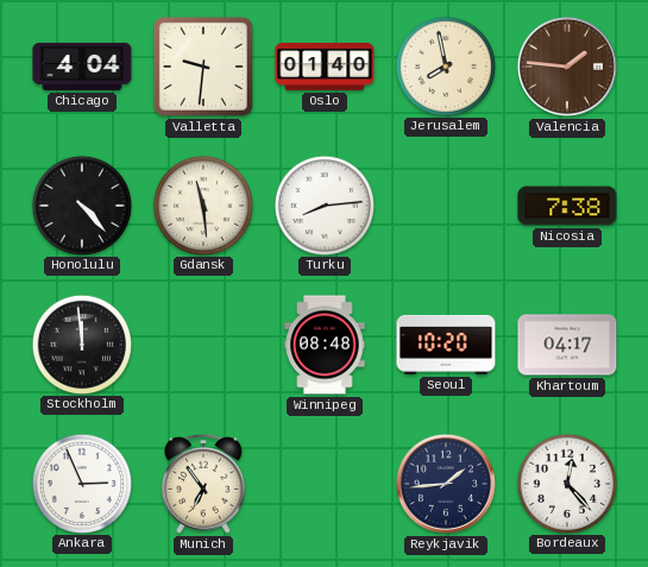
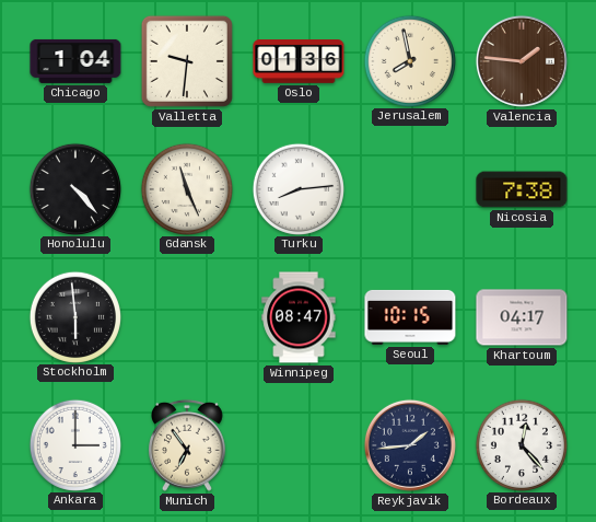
Chicago: 4:04 -> 1:04 (75, 61)
Oslo: 01:40 -> 01:36 (299, 62)
Gdansk: 11:29 -> 11:26 (186, 188)
Stockholm: 11:59 -> 5:59 (74, 316)
Winnipeg: 08:48 -> 08:47 (299, 317)
Seoul: 10:20 -> 10:15 (410, 317)
Ankara: 2:56 -> 3:00 (74, 444)
